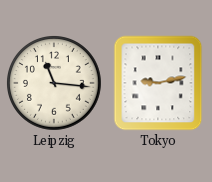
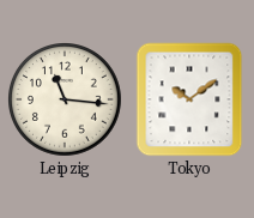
Tokyo: 9:13 -> 10:09 (189, 99)
